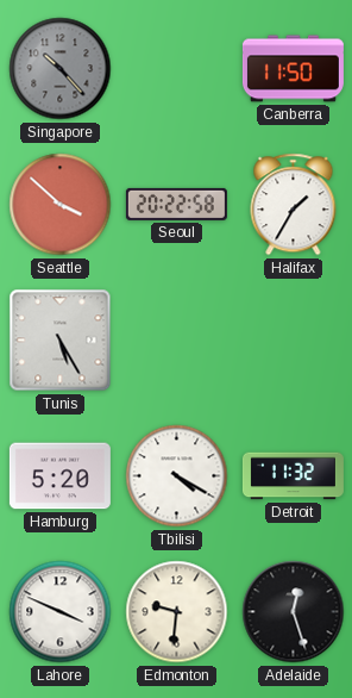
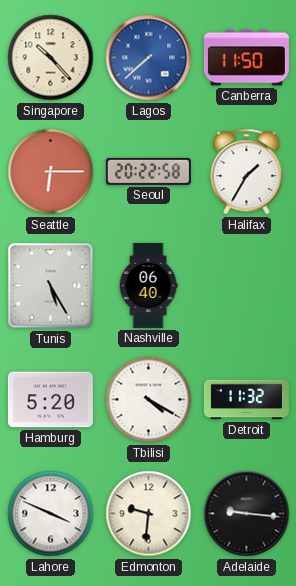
Singapore dial: grey -> cream (51, 58)
Lagos: none -> 7:38 (149, 58)
Seattle: 3:52 -> 6:15 (51, 172)
Nashville: none -> 06:40 (148, 285)
Adelaide: 12:27 -> 9:16 (247, 514)
